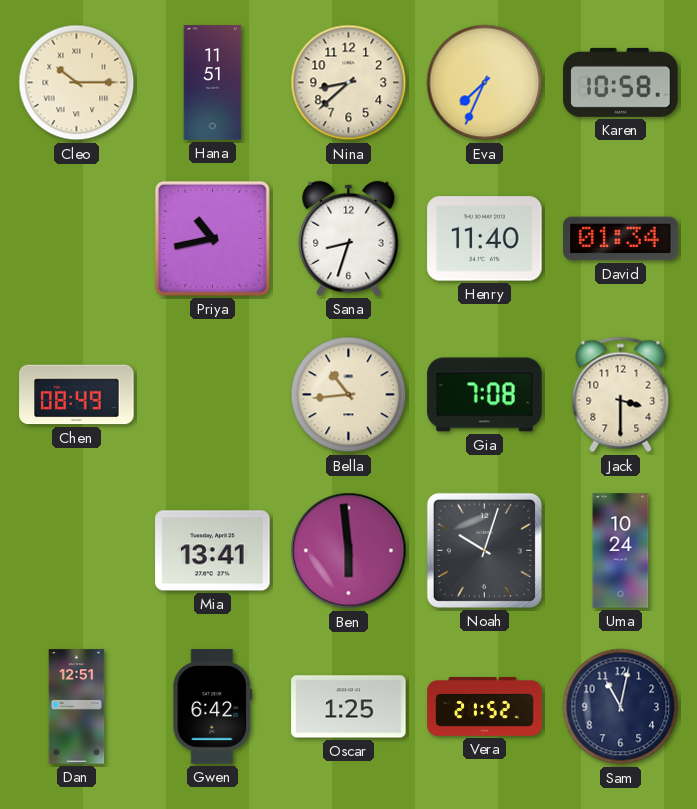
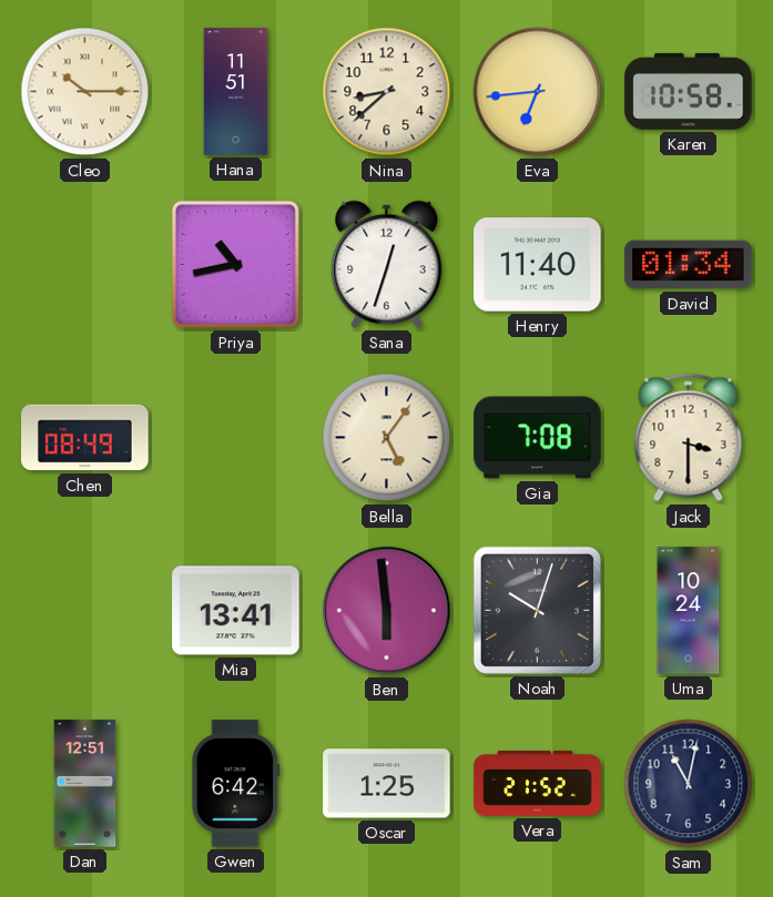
Eva: 7:34 -> 6:44 (538, 92)
Sana: 8:33 -> 12:33 (387, 264)
Bella: 10:44 -> 5:06 (387, 438)
